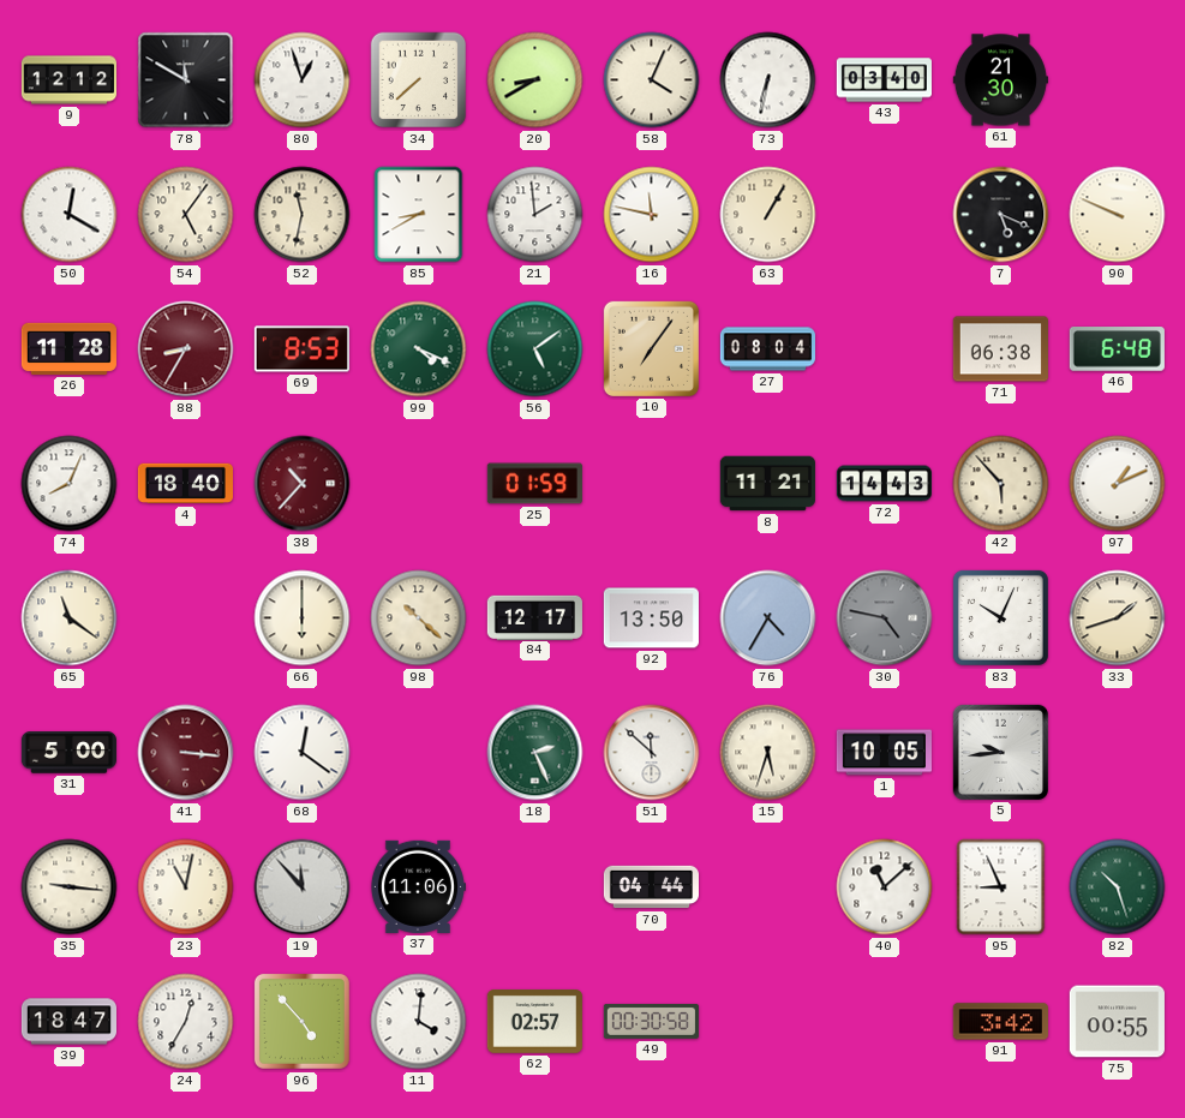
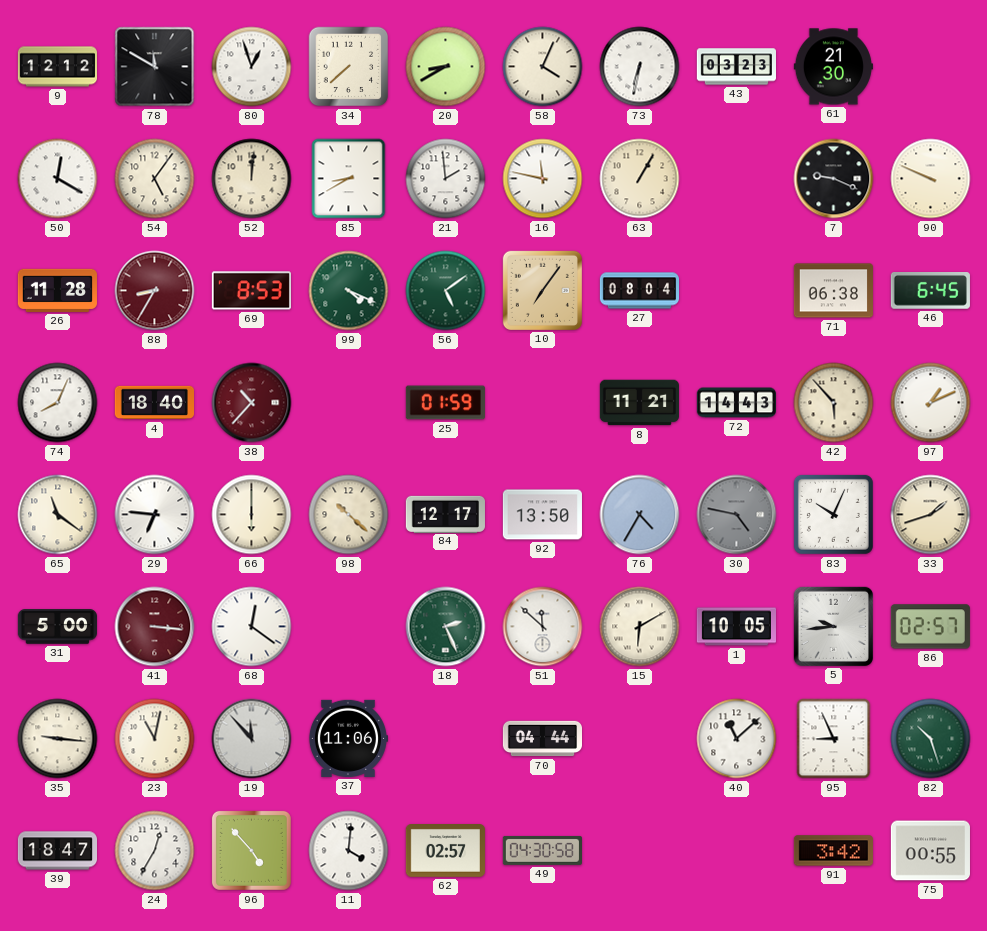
43: 03:40 -> 03:23 (736, 67)
52: 11:32 -> 12:01 (252, 179)
7: 5:19 -> 9:19 (834, 179)
46: 6:48 -> 6:45 (930, 291)
29: none -> 6:46 (155, 515)
15: 5:33 -> 6:10 (640, 627)
86: none -> 02:57 (930, 627)
49: 00:30 -> 04:30 (542, 850)
